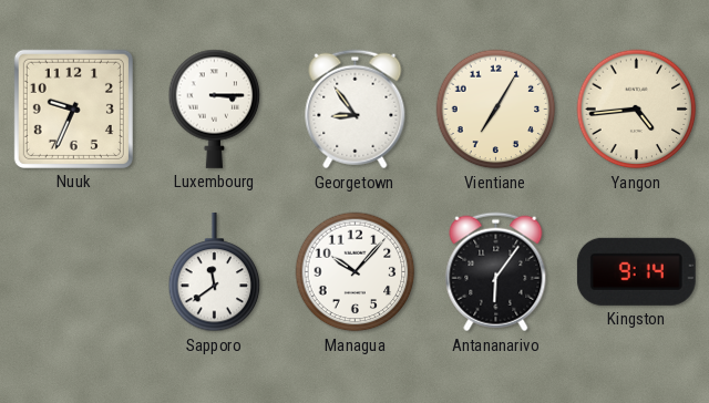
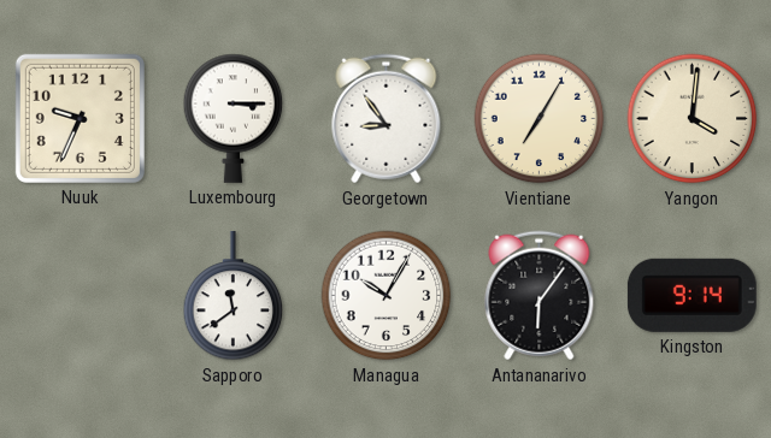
Yangon: 4:44 -> 4:01 (693, 119)
Managua: 10:07 -> 10:05 (387, 296)
